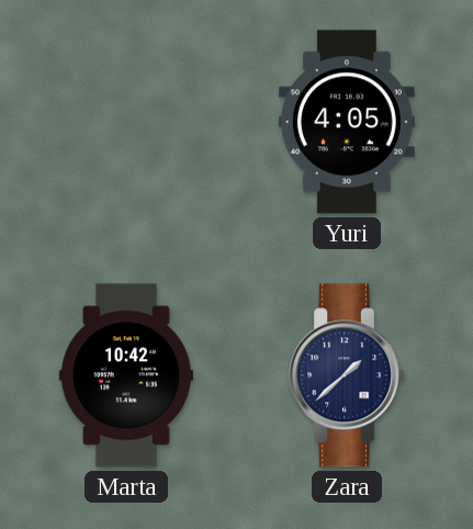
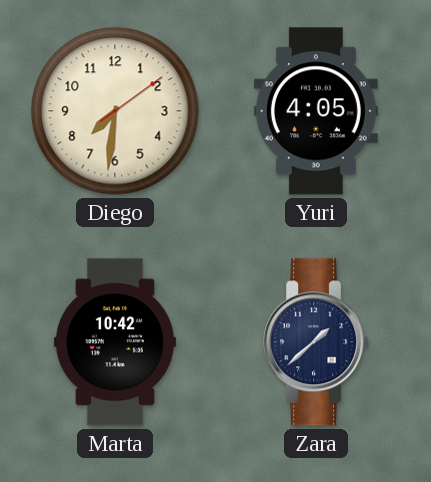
Diego: none -> 7:31 (115, 111)
